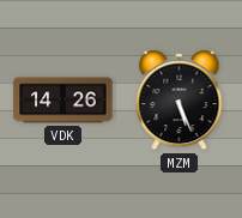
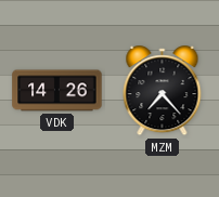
MZM: 5:26 -> 7:23 (163, 91)
